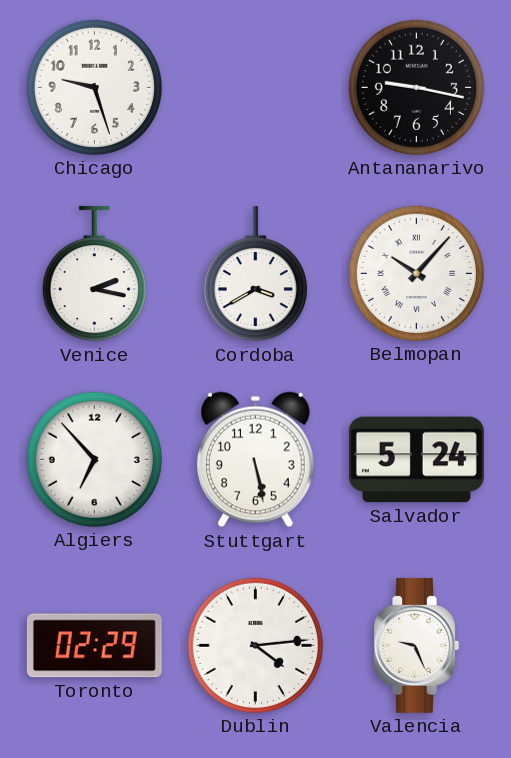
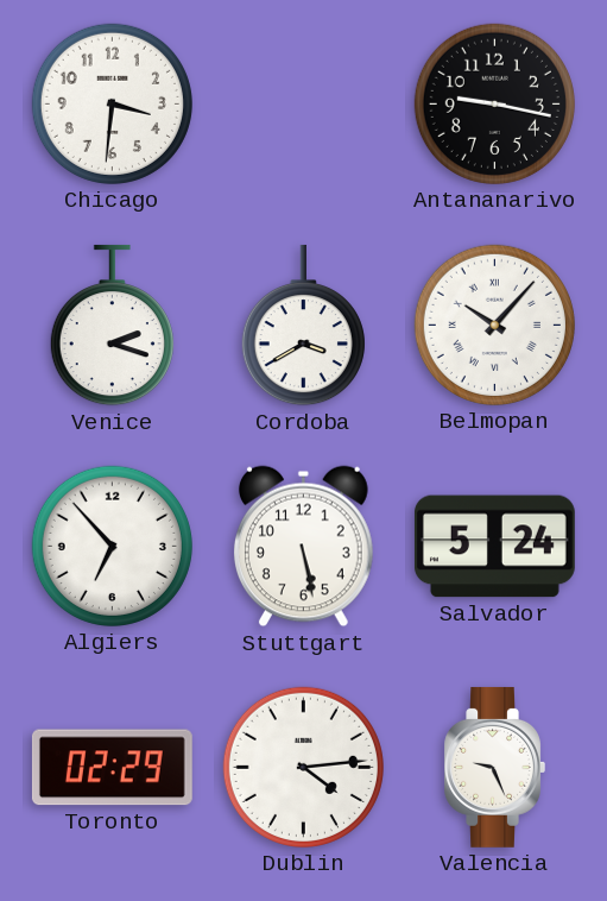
Chicago: 9:27 -> 3:31 (112, 103)
Venice: 2:17 -> 2:18 (112, 326)
